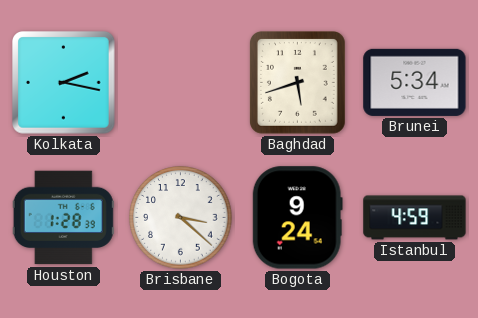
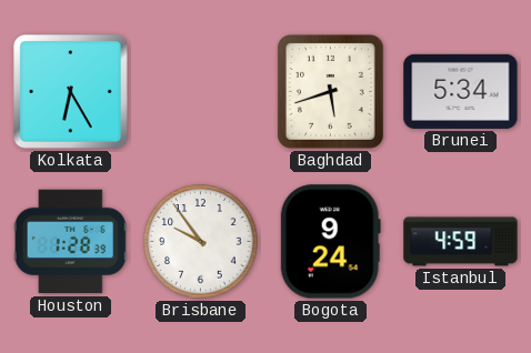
Kolkata: 2:17 -> 6:25 (71, 92)
Brisbane: 3:22 -> 9:54 (201, 242)
